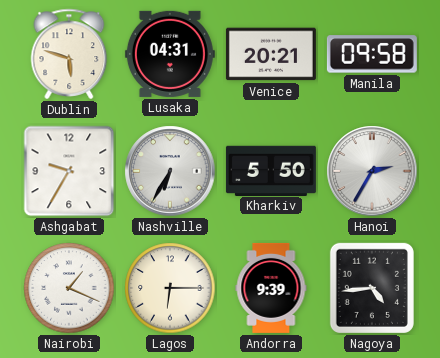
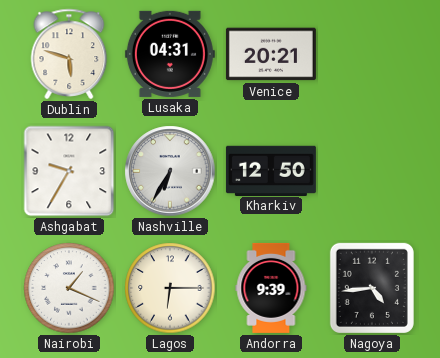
Manila: 09:58 -> none (372, 54)
Kharkiv: 5:50 -> 12:50 (271, 170)
Hanoi: 2:35 -> none (372, 171)
